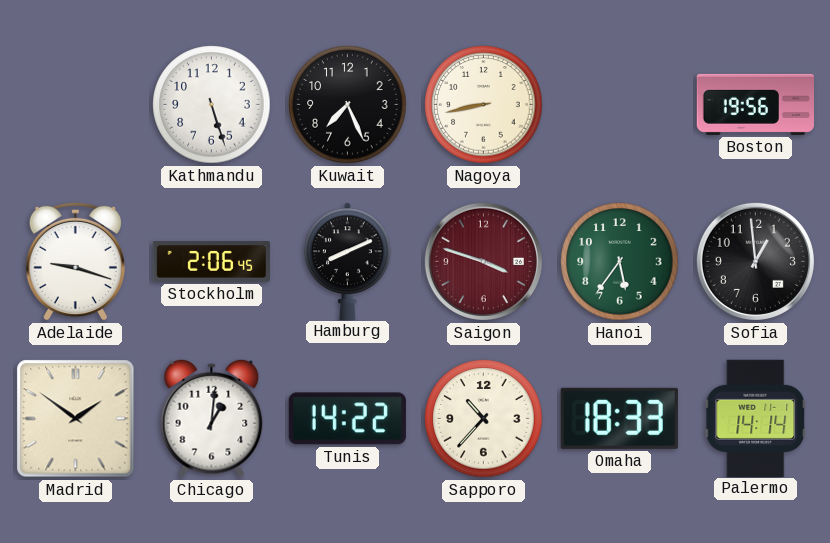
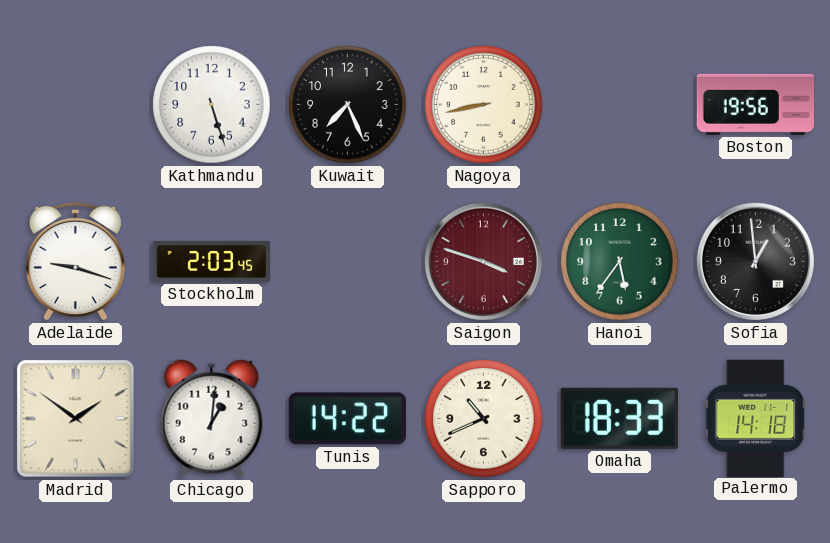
Stockholm: 2:06 -> 2:03 (211, 262)
Hamburg: 8:11 -> none (348, 261)
Sapporo: 10:37 -> 10:41 (484, 419)
Palermo: 14:14 -> 14:18 (756, 418)
